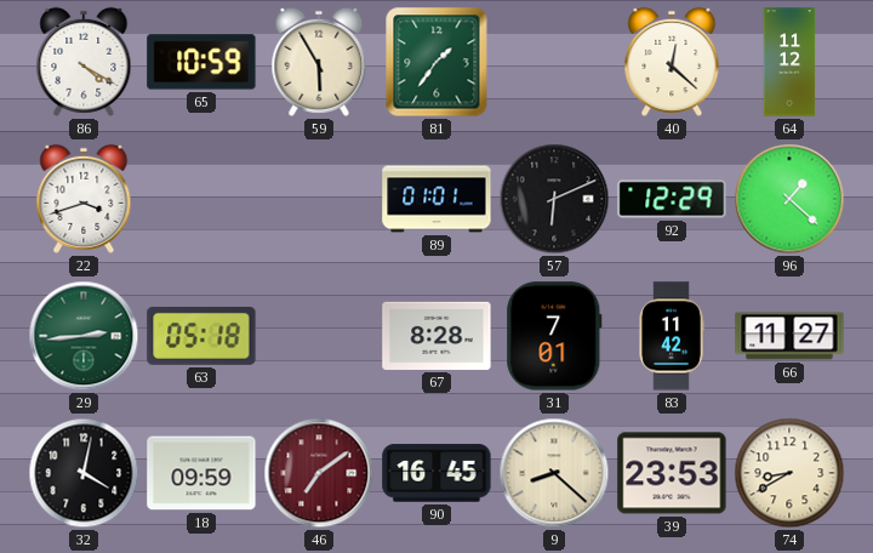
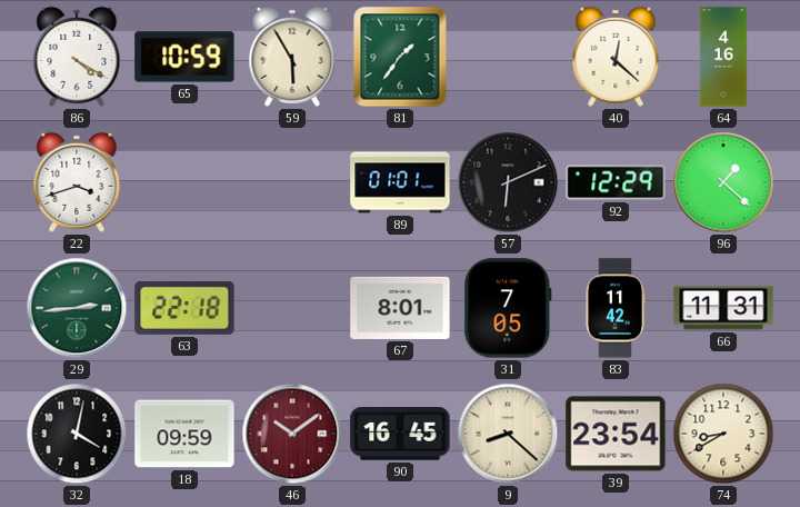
64: 11:12 -> 4:16 (723, 57)
63: 05:18 -> 22:18 (184, 308)
67: 8:28 -> 8:01 (400, 308)
31: 7:01 -> 7:05 (508, 308)
66: 11:27 -> 11:31 (723, 308)
46: 7:09 -> 10:09 (292, 434)
39: 23:53 -> 23:54 (616, 434)
